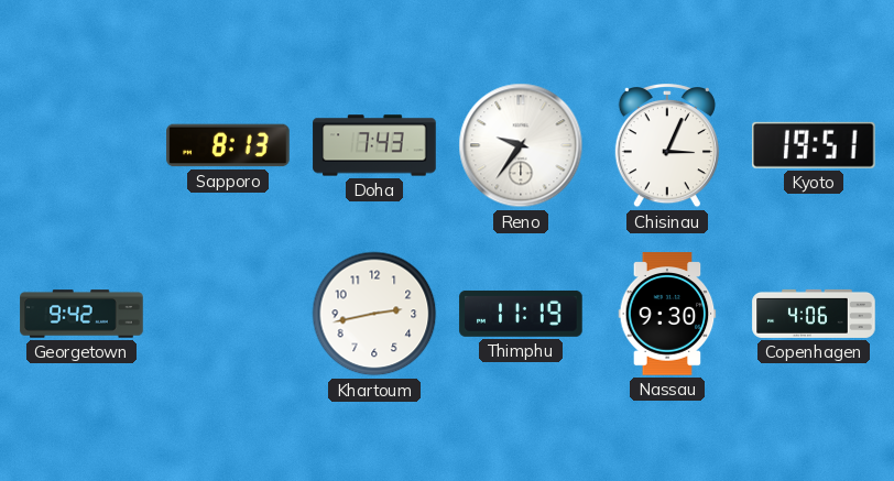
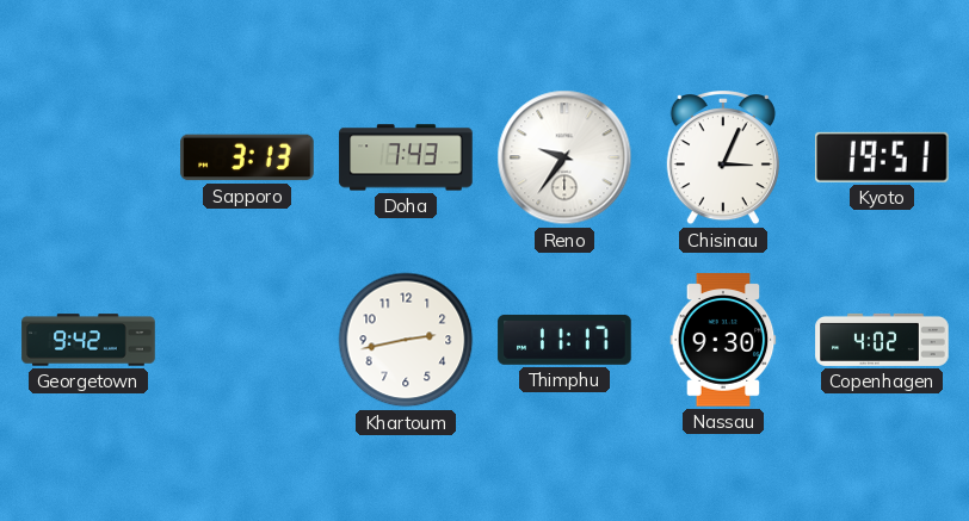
Sapporo: 8:13 -> 3:13 (247, 157)
Thimphu: 11:19 -> 11:17 (564, 340)
Copenhagen: 4:06 -> 4:02 (882, 340)
